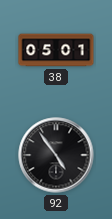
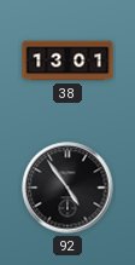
38: 05:01 -> 13:01 (67, 61)
